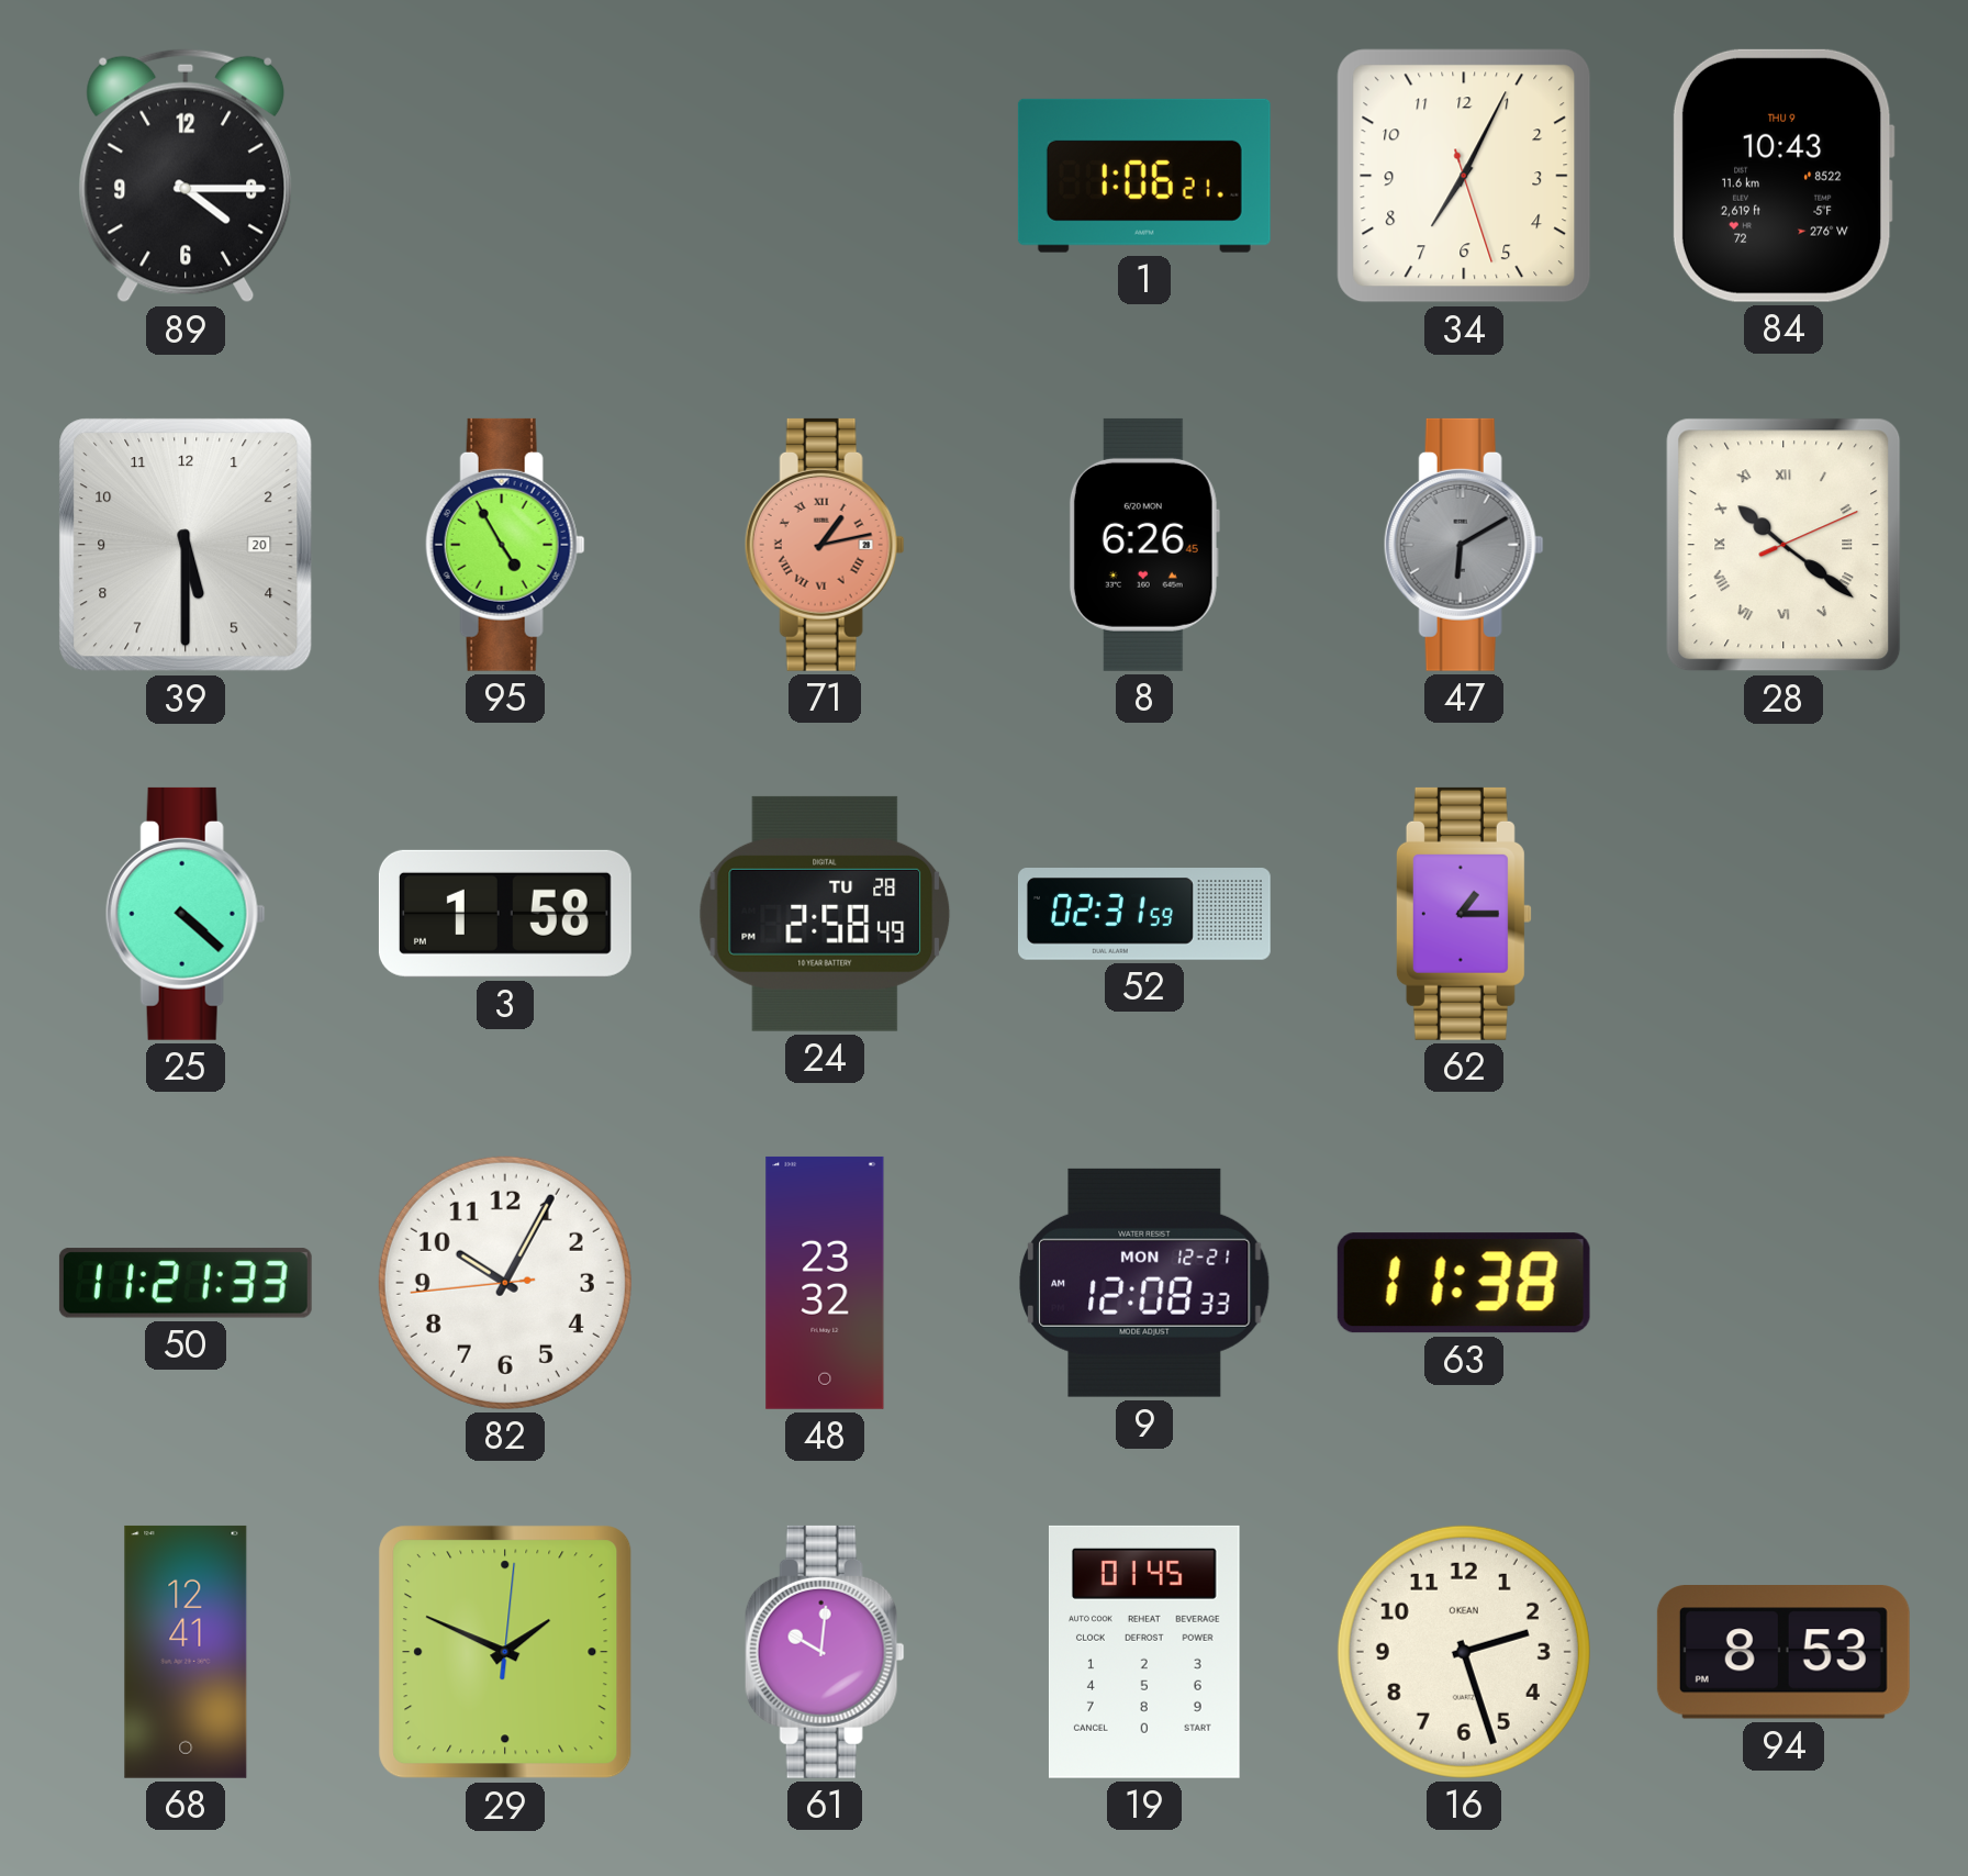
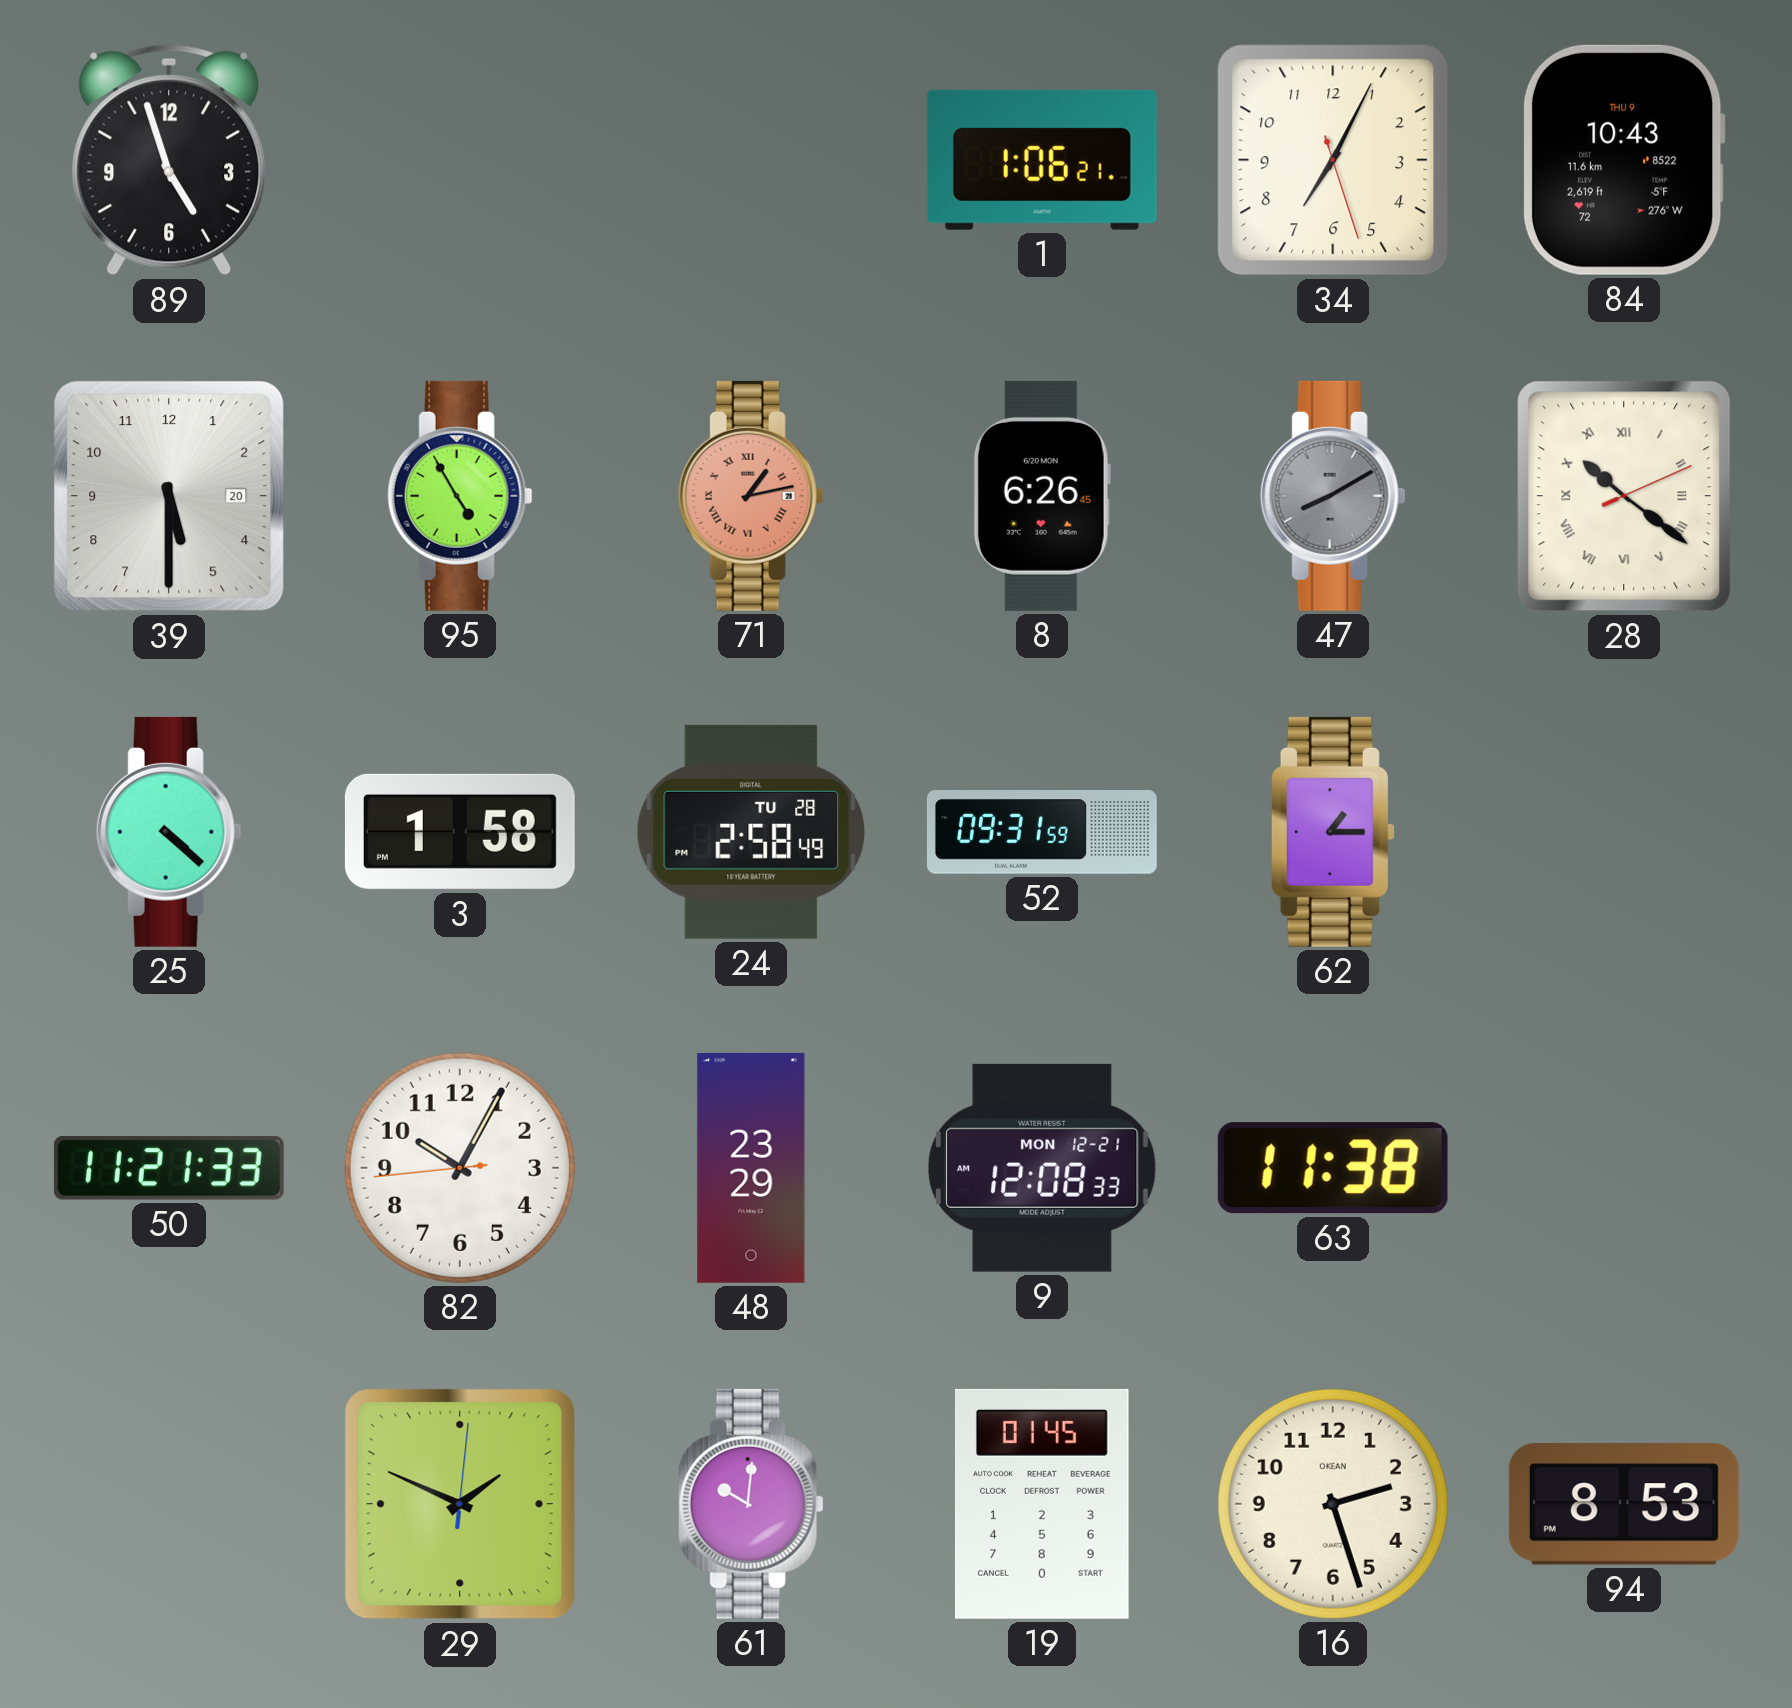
89: 4:15 -> 4:57 (169, 160)
47: 6:10 -> 8:10 (1333, 496)
52: 02:31 -> 09:31 (1042, 833)
48: 23:32 -> 23:29 (751, 1168)
68: 12:41 -> none (186, 1652)
